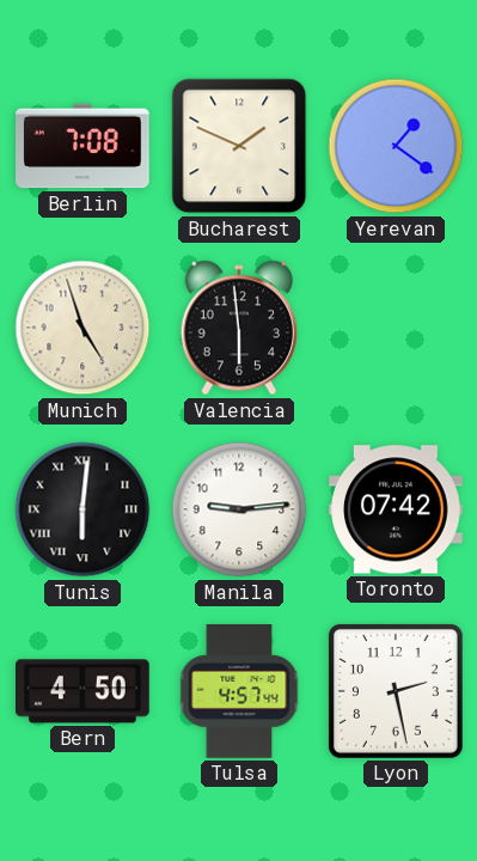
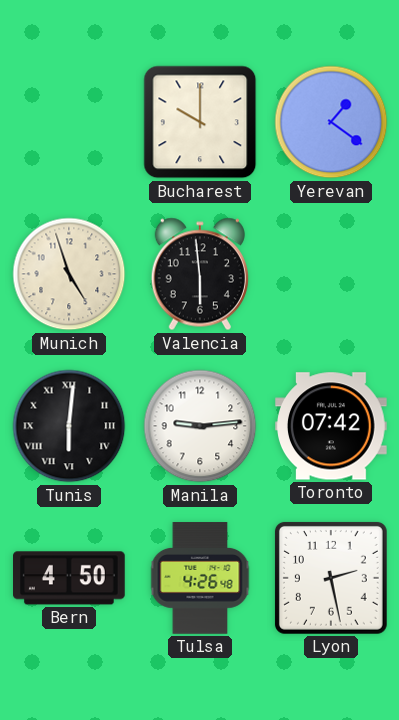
Berlin: 7:08 -> none (84, 146)
Bucharest: 1:49 -> 10:00 (200, 122)
Tulsa: 4:57 -> 4:26 (200, 578)
